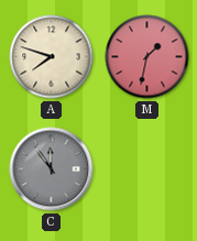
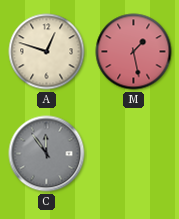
A: 7:48 -> 12:48 (47, 52)
M: 1:32 -> 1:28 (134, 52)
